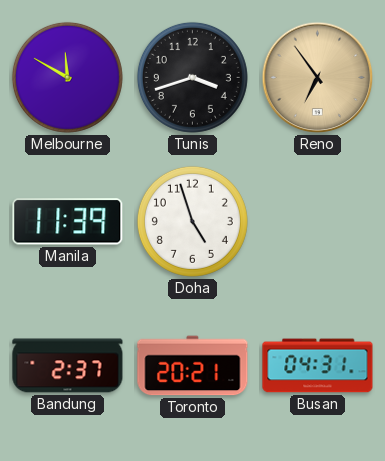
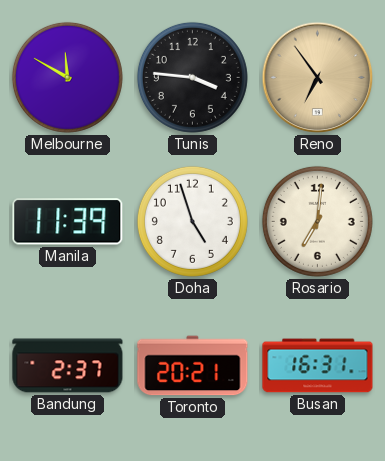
Tunis: 3:42 -> 3:46 (192, 77)
Rosario: none -> 7:01 (317, 221)
Busan: 04:31 -> 16:31 (318, 366)
